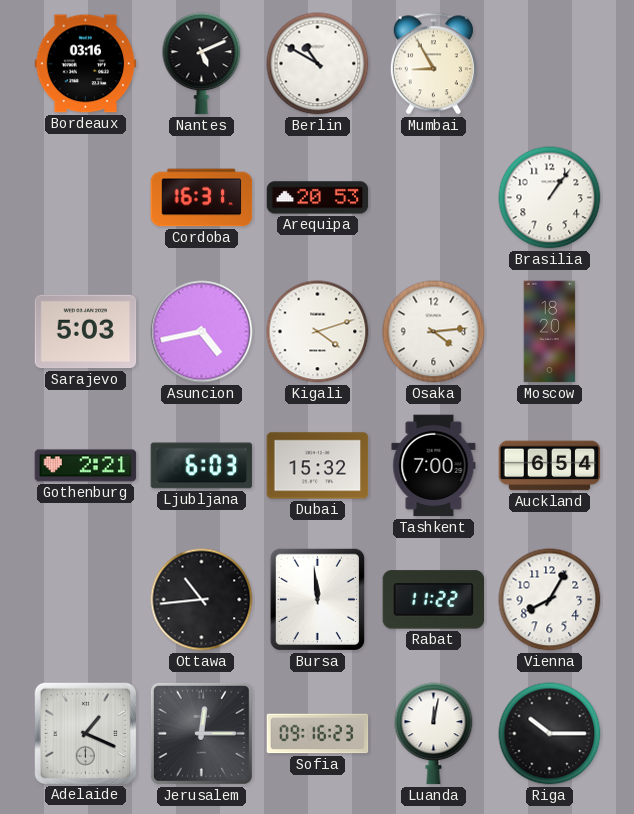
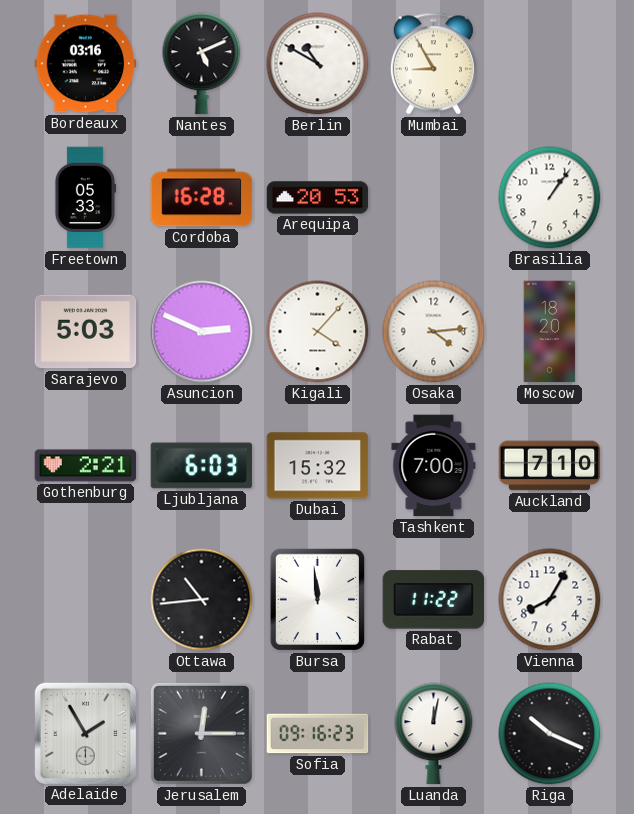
Freetown: none -> 05:33 (85, 198)
Cordoba: 16:31 -> 16:28 (202, 198)
Asuncion: 4:43 -> 2:49 (202, 332)
Kigali: 4:12 -> 4:07 (318, 332)
Auckland: 6:54 -> 7:10 (550, 466)
Adelaide: 1:19 -> 1:55 (85, 733)
Riga: 10:15 -> 10:19 (550, 734)
